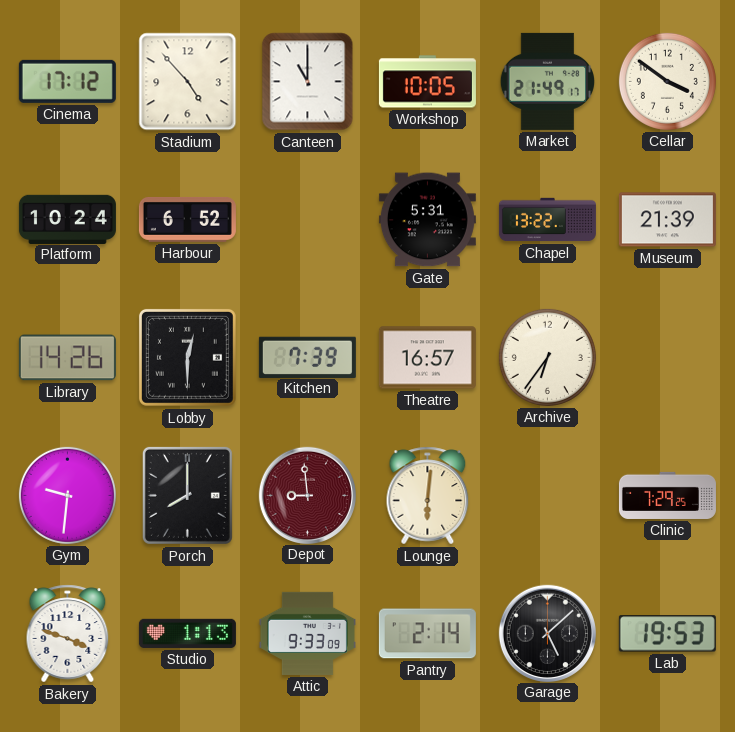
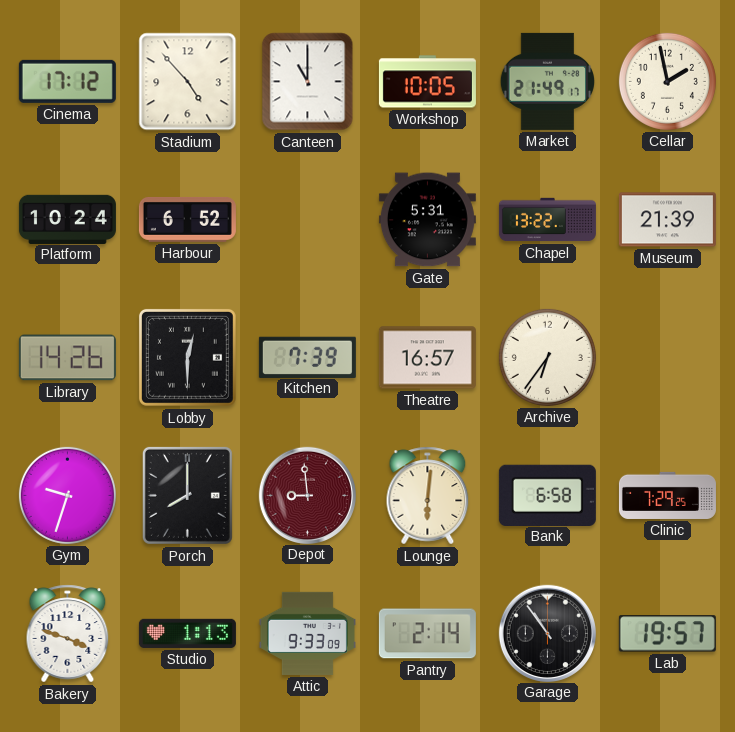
Cellar: 3:51 -> 1:58 (667, 81)
Gym: 9:31 -> 9:33 (67, 495)
Bank: none -> 6:58 (547, 495)
Garage: 5:08 -> 10:54 (547, 633)
Lab: 19:53 -> 19:57 (667, 634)
